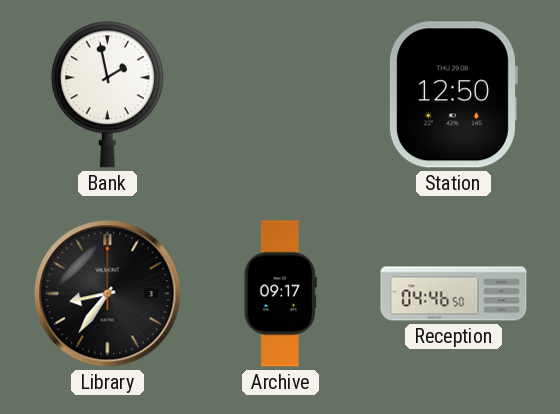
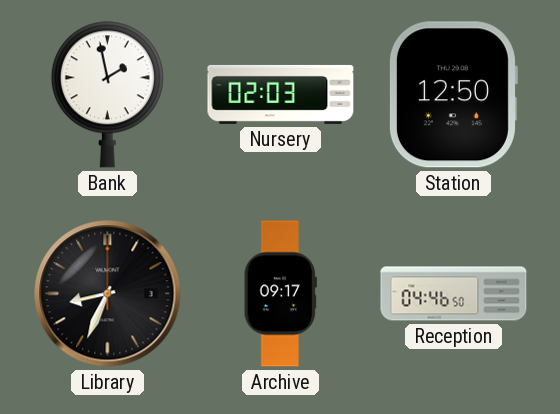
Nursery: none -> 02:03 (281, 94)
Library: 8:36 -> 8:34 (108, 294)
